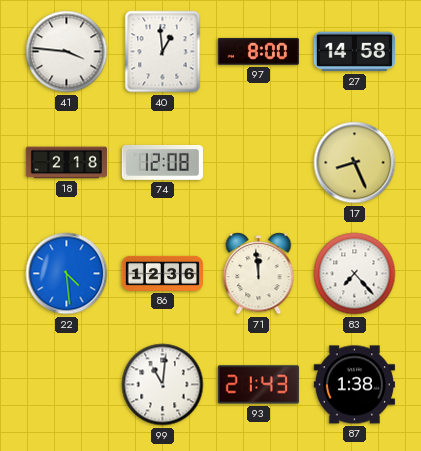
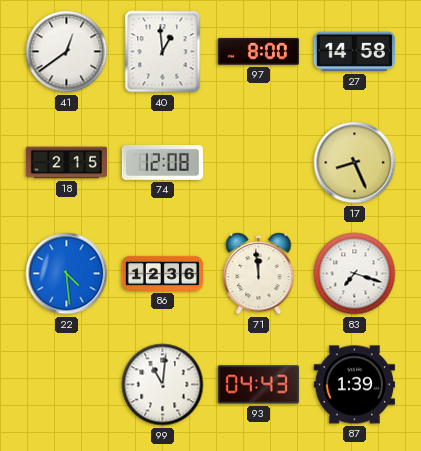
41: 3:46 -> 12:39 (67, 52)
18: 2:18 -> 2:15 (66, 163)
83: 7:23 -> 7:18 (355, 274)
93: 21:43 -> 04:43 (258, 385)
87: 1:38 -> 1:39 (354, 385)
